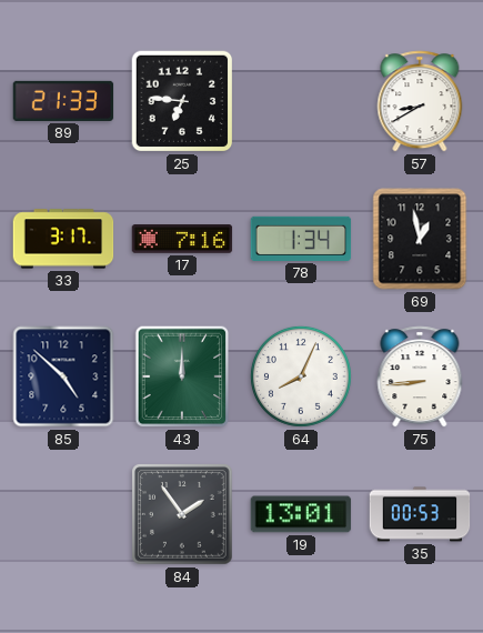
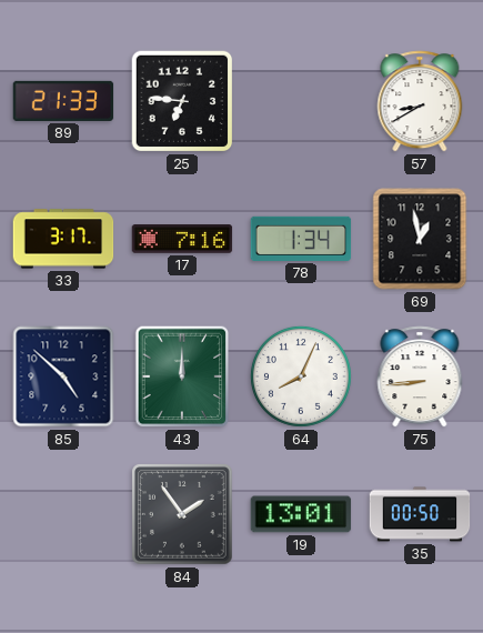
35: 00:53 -> 00:50 (420, 514)
